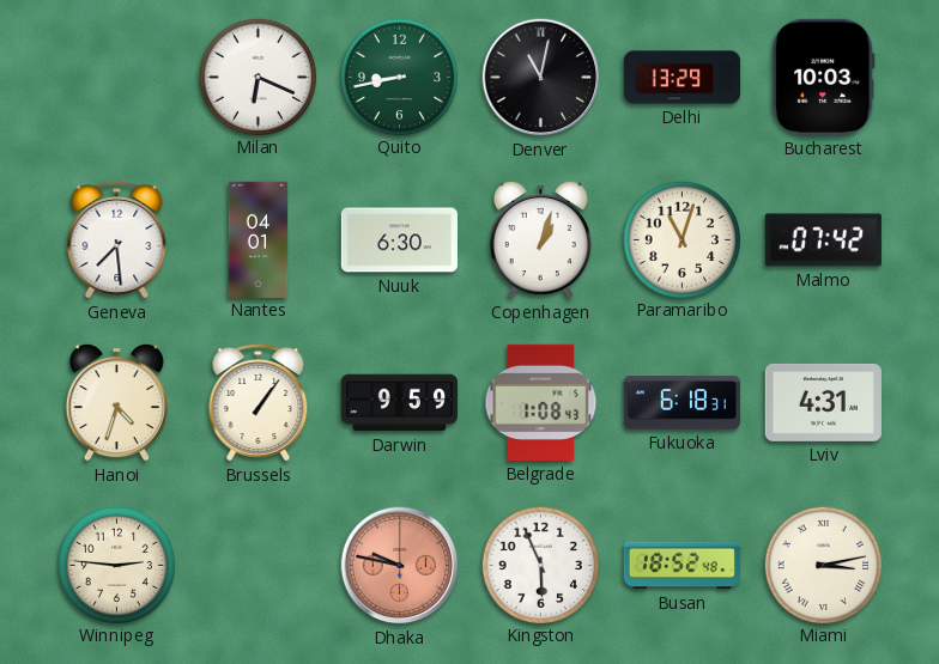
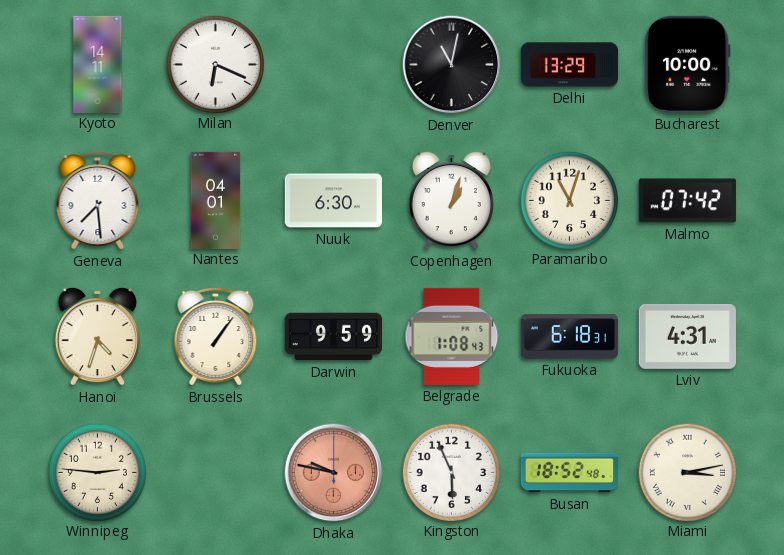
Kyoto: none -> 14:11 (98, 64)
Quito: 8:43 -> none (399, 77)
Bucharest: 10:03 -> 10:00 (688, 64)
